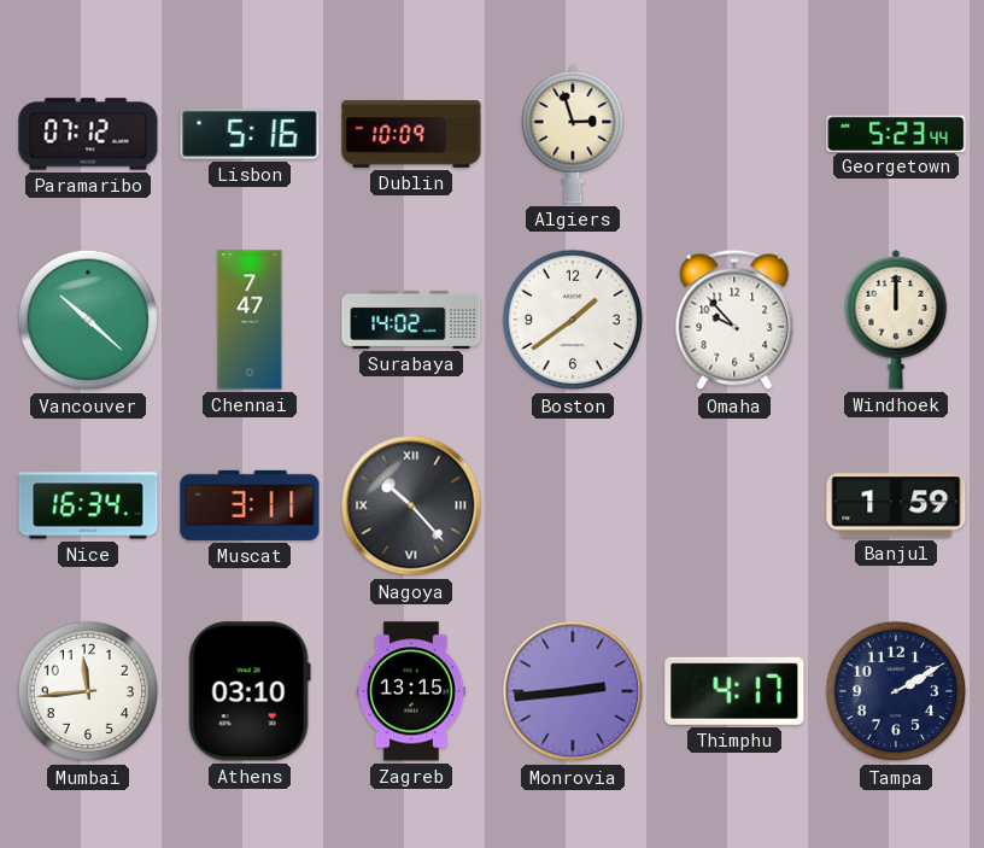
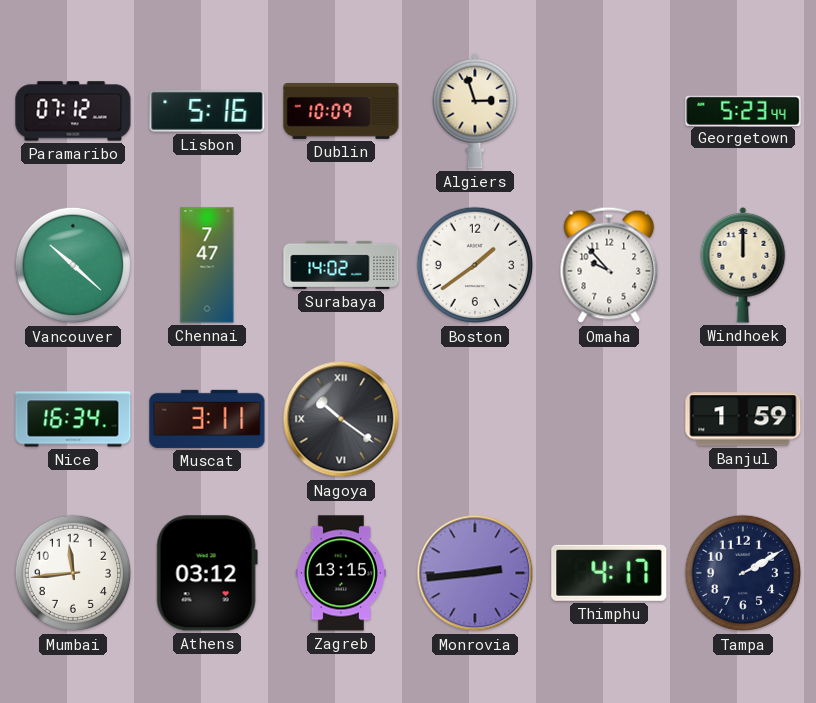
Nagoya: 10:23 -> 10:21 (341, 419)
Athens: 03:10 -> 03:12 (207, 573)
